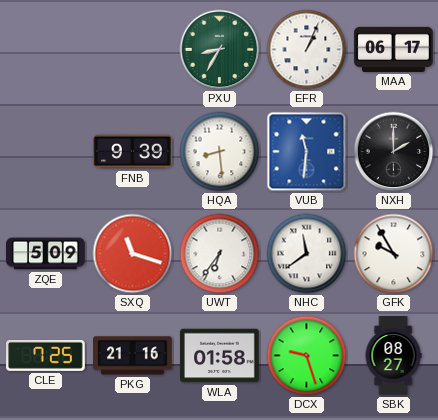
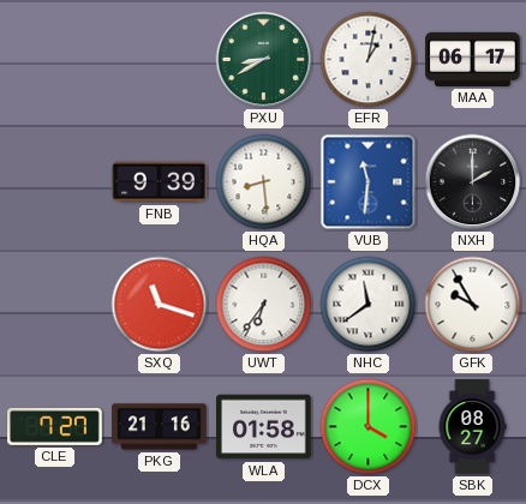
PXU: 8:35 -> 8:40 (264, 60)
EFR: 1:04 -> 1:02 (369, 60)
ZQE: 5:09 -> none (46, 254)
CLE: 7:25 -> 7:27 (55, 426)
DCX: 9:27 -> 4:00 (369, 427)
